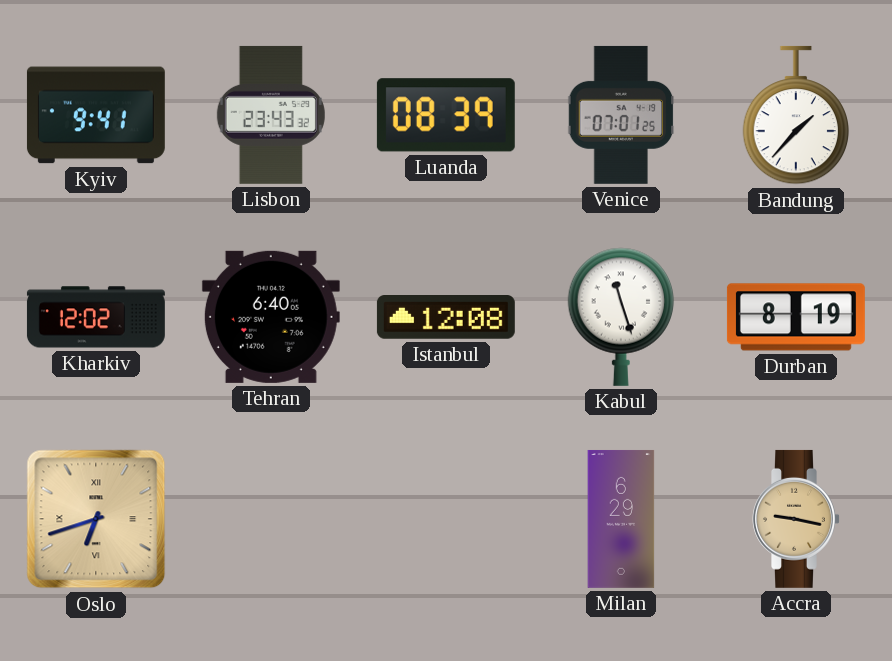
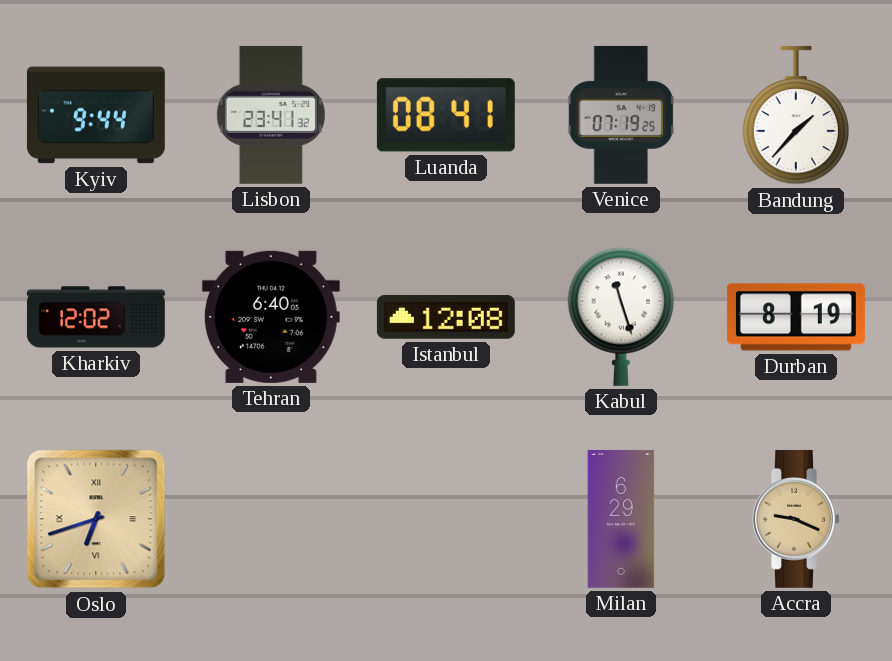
Kyiv: 9:41 -> 9:44 (96, 115)
Lisbon: 23:43 -> 23:41 (271, 115)
Luanda: 08:39 -> 08:41 (446, 115)
Venice: 07:01 -> 07:19 (621, 115)
Accra: 9:17 -> 9:19 (796, 519)
